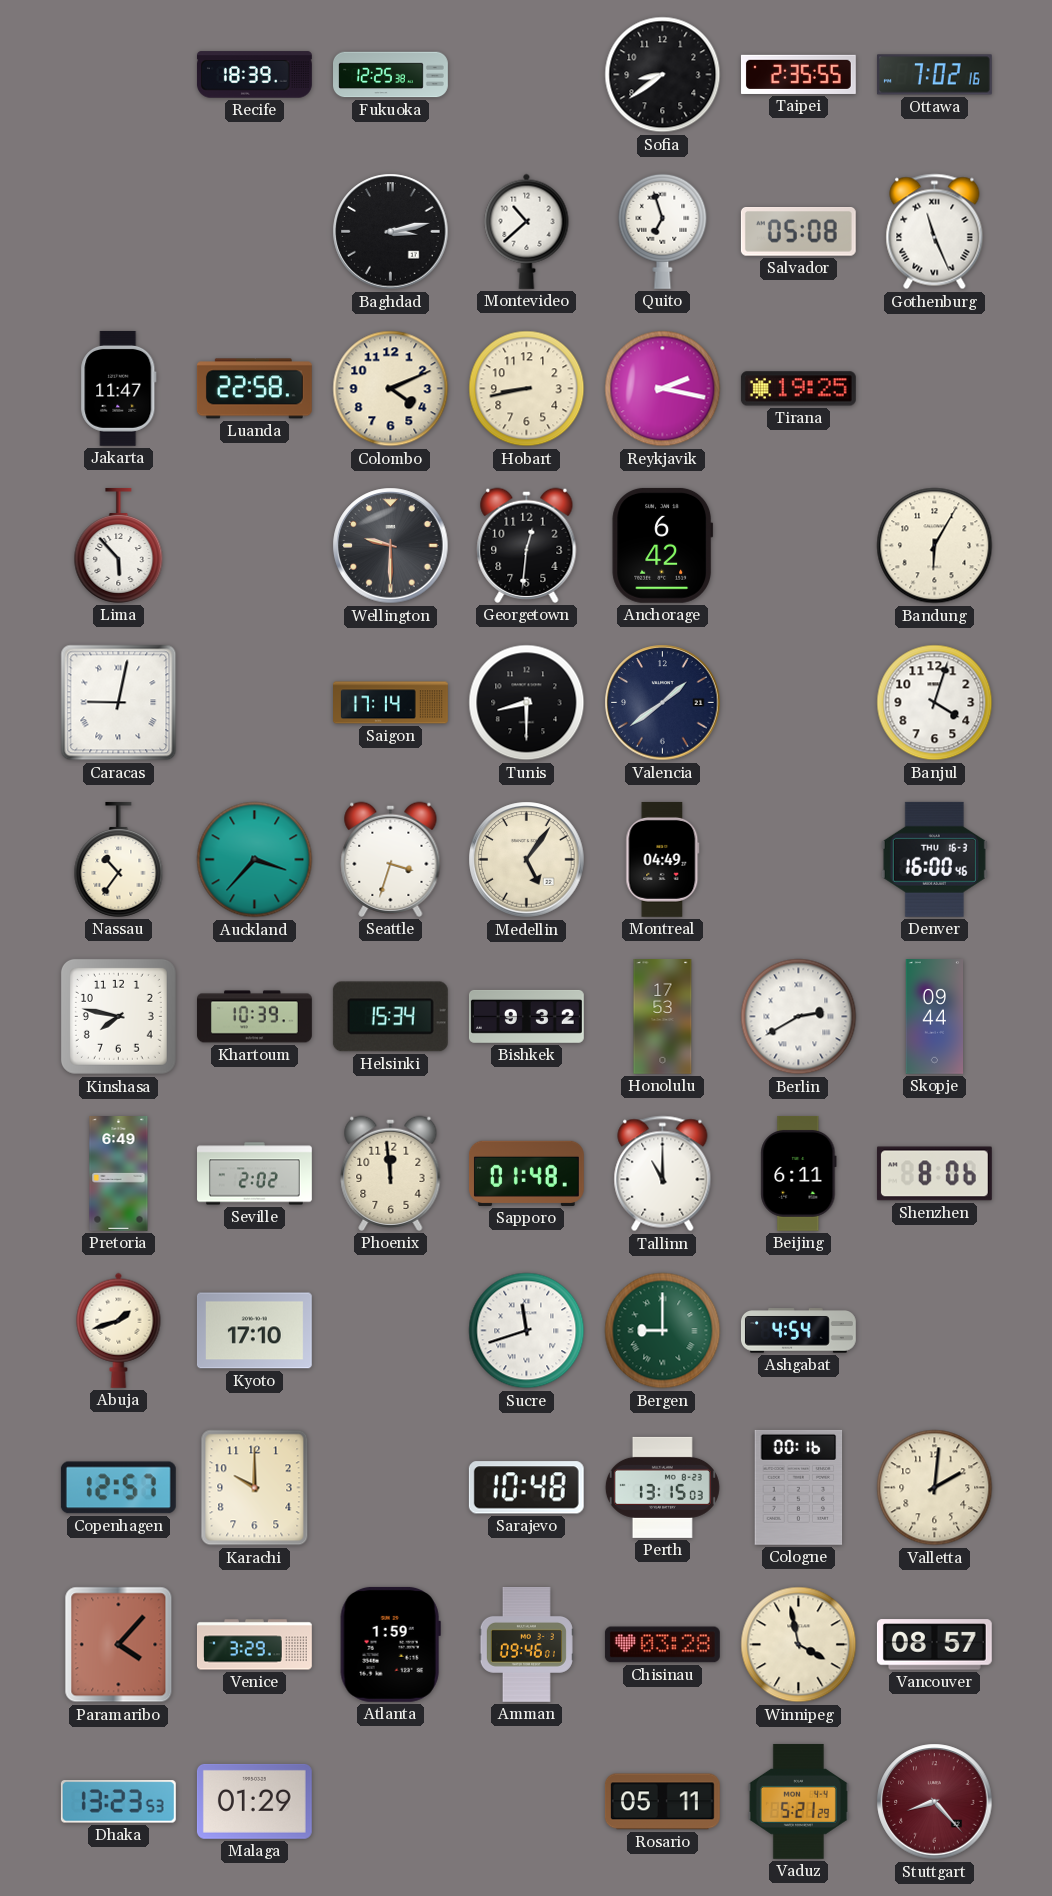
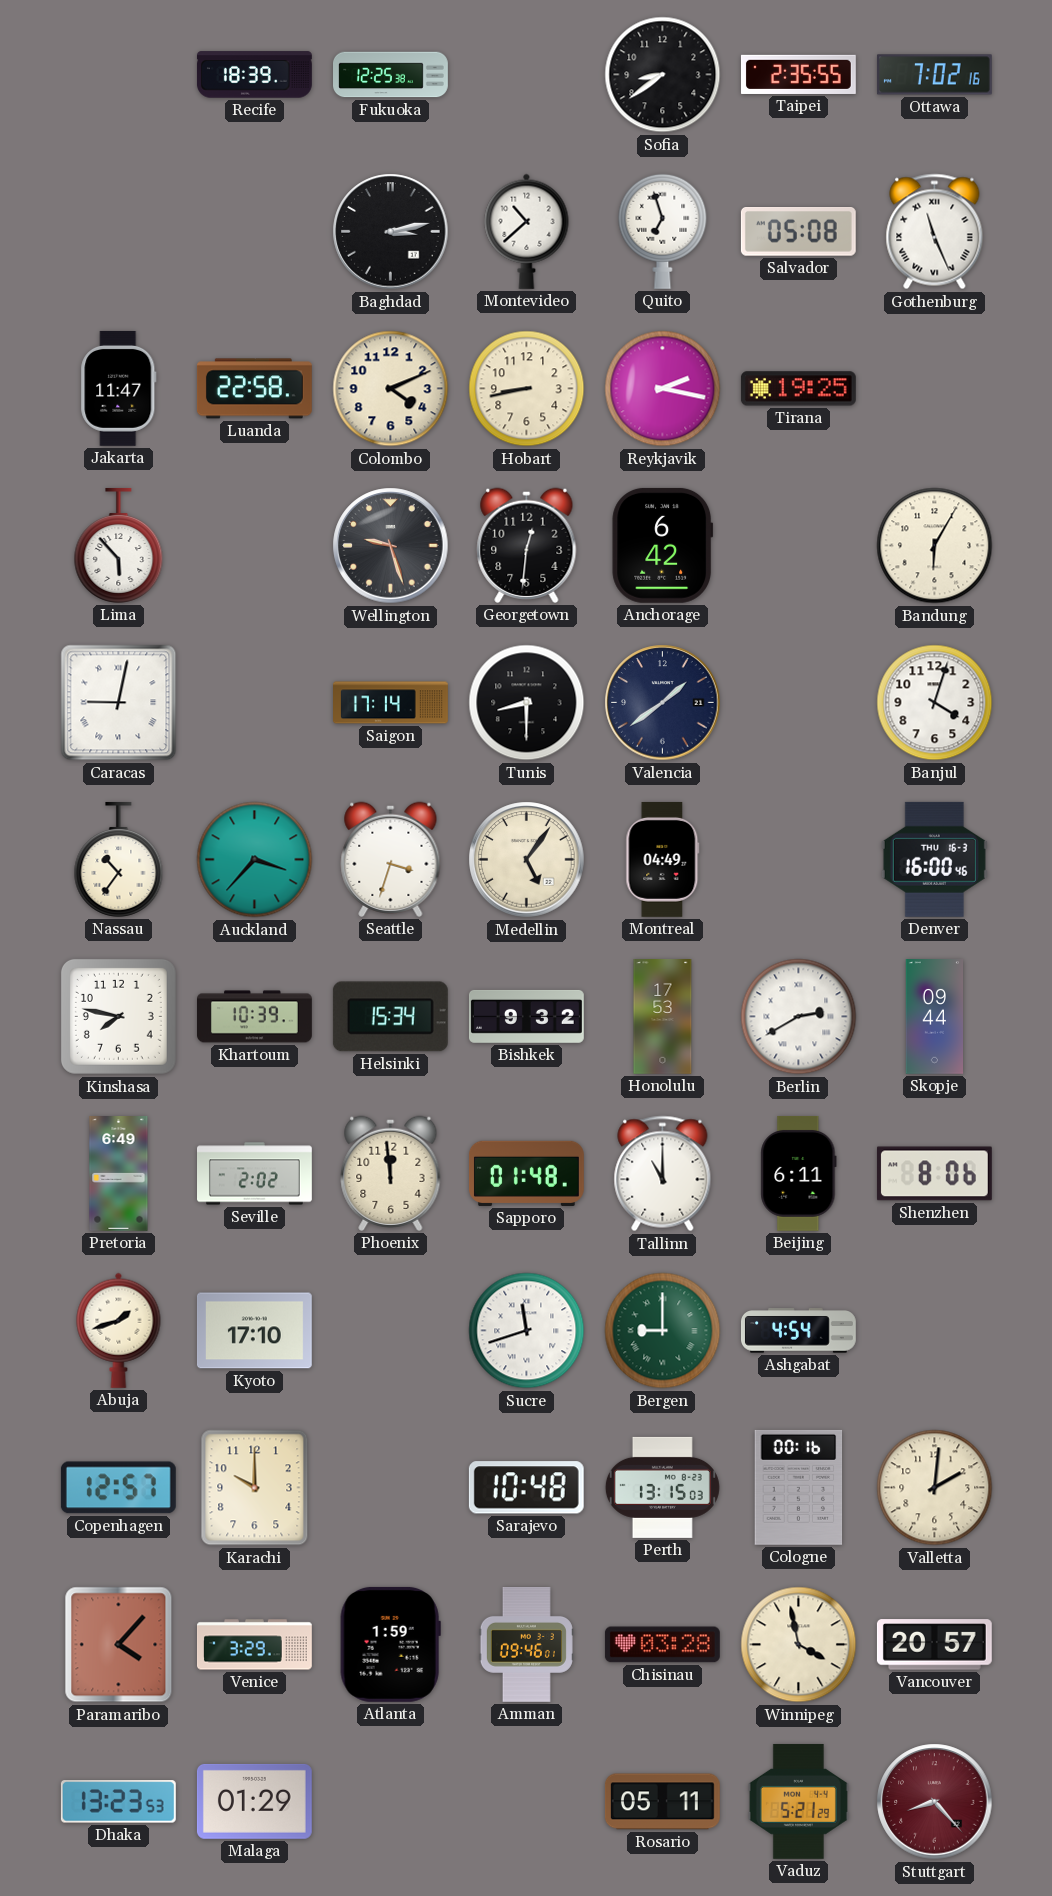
Wellington: 9:30 -> 9:27 (391, 546)
Vancouver: 08:57 -> 20:57 (934, 1645)
